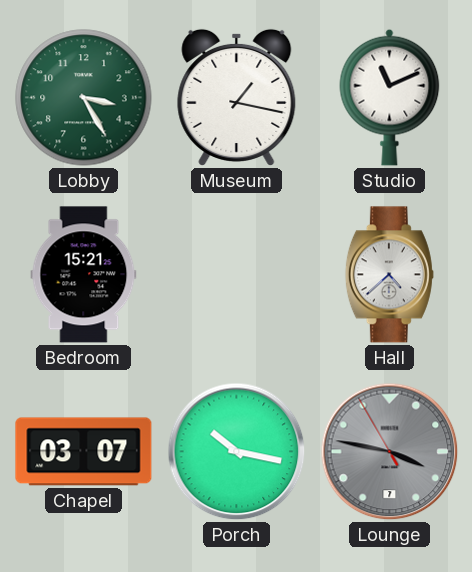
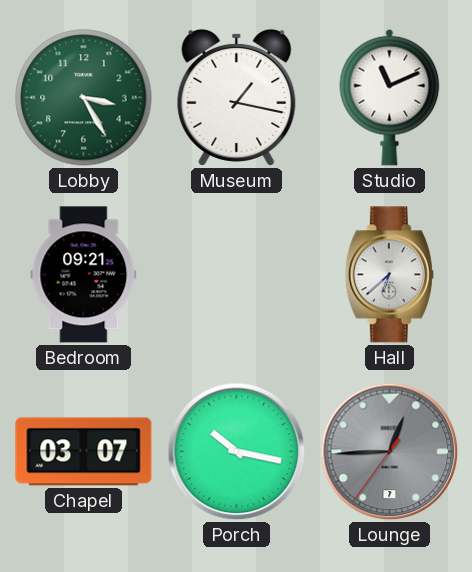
Bedroom: 15:21 -> 09:21 (84, 275)
Hall: 4:38 -> 6:38 (389, 275)
Lounge: 3:46 -> 12:44 (390, 452)
